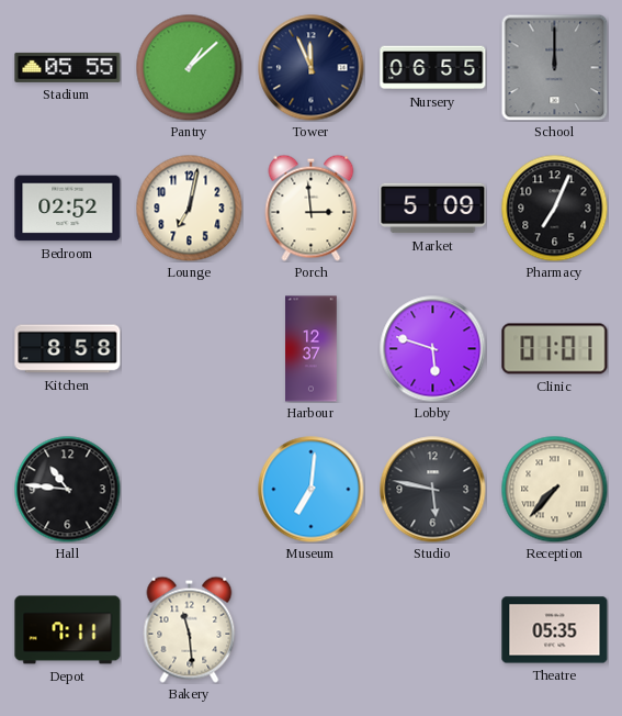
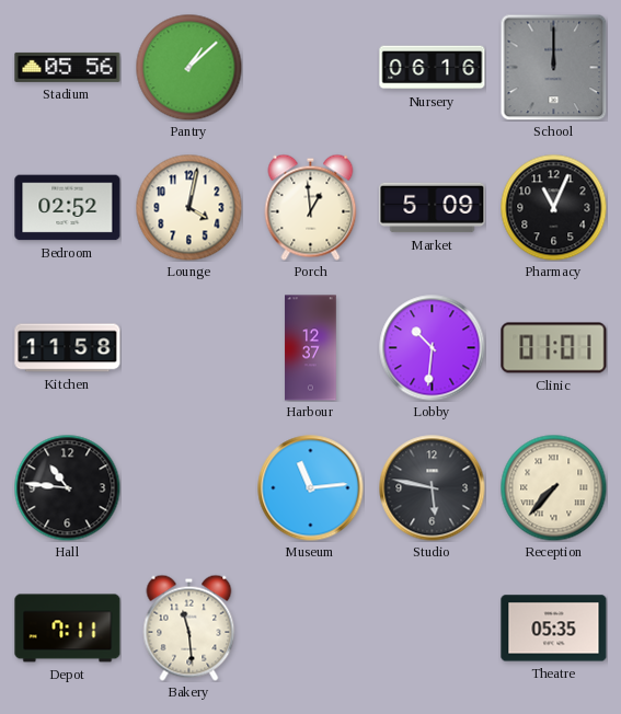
Stadium: 05:55 -> 05:56 (68, 67)
Tower: 11:56 -> none (312, 68)
Nursery: 06:55 -> 06:16 (433, 68)
Lounge: 7:02 -> 4:02 (188, 207)
Porch: 2:59 -> 12:59 (311, 207)
Pharmacy: 7:04 -> 11:04 (553, 207)
Kitchen: 8:58 -> 11:58 (68, 348)
Lobby: 5:48 -> 10:31 (433, 348)
Museum: 7:01 -> 11:14 (311, 488)
